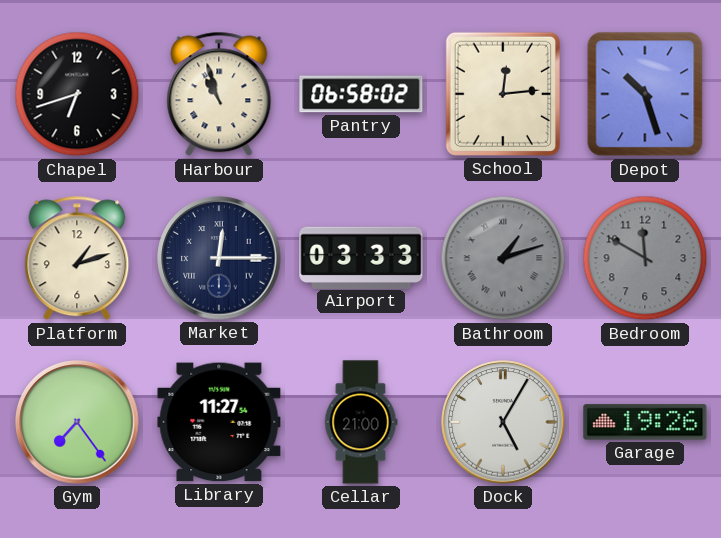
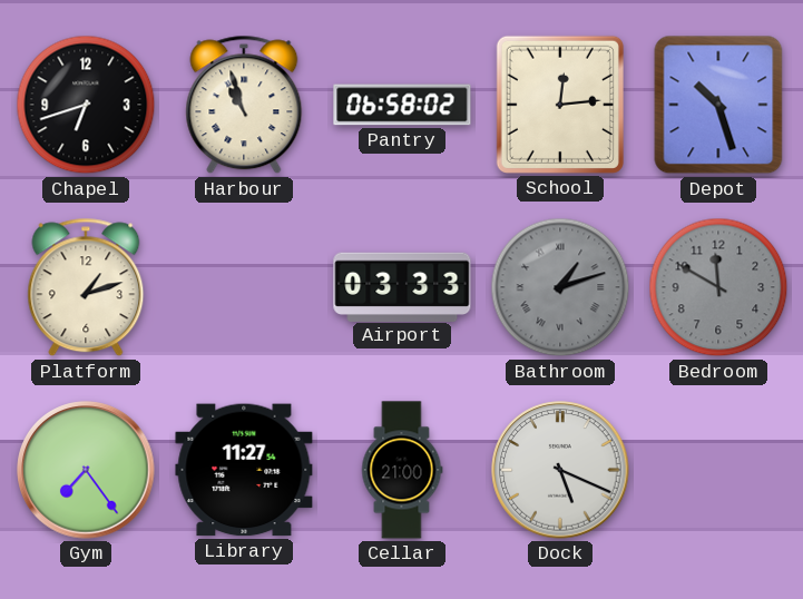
Market: 12:15 -> none (219, 258)
Dock: 5:05 -> 5:19 (560, 470)
Garage: 19:26 -> none (645, 422)
